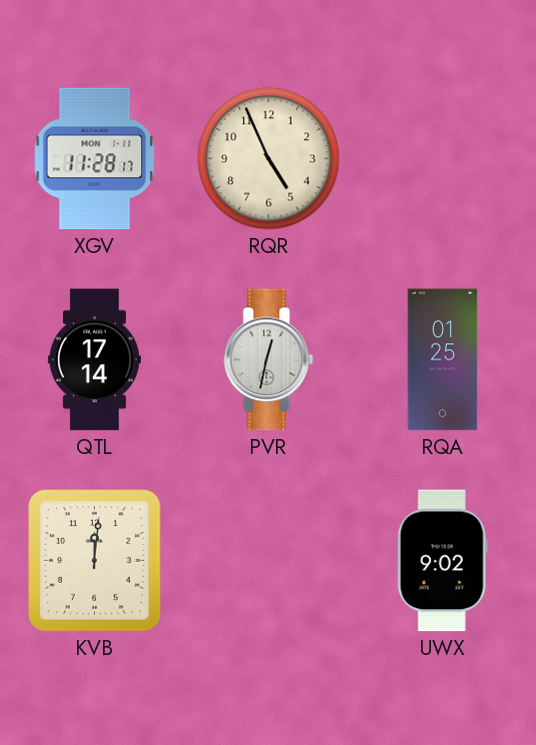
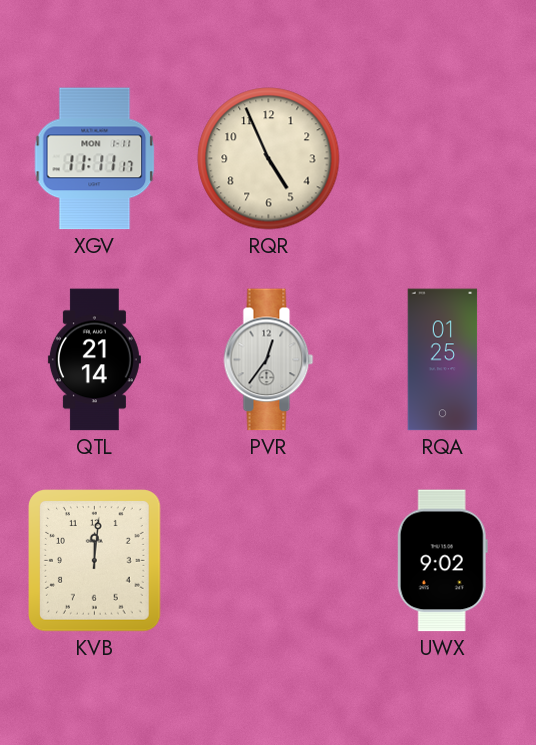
XGV: 11:28 -> 11:11 (95, 159)
QTL: 17:14 -> 21:14 (94, 360)
PVR: 12:32 -> 12:36 (269, 360)
